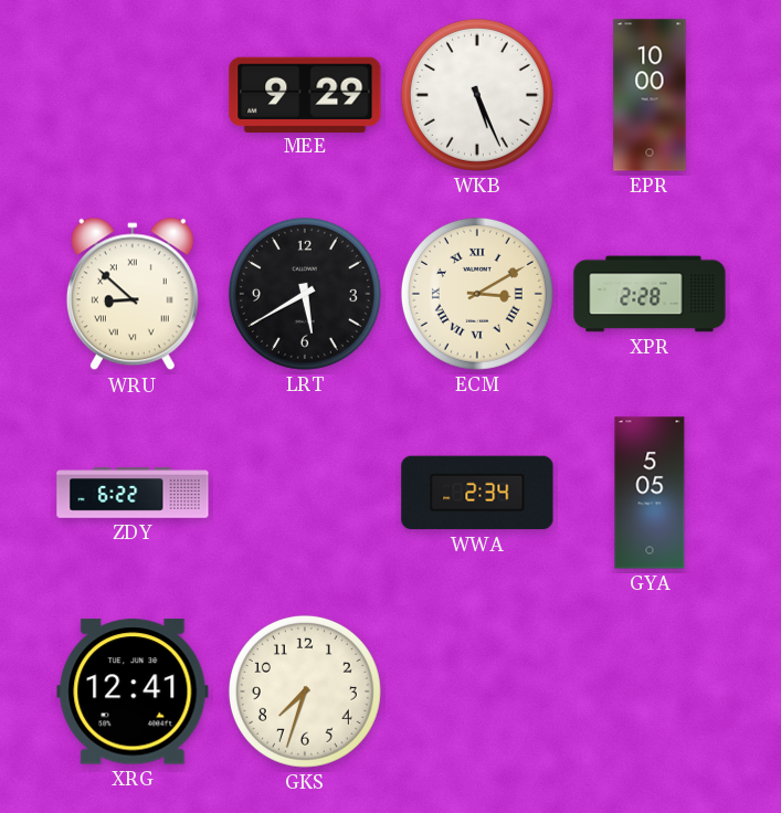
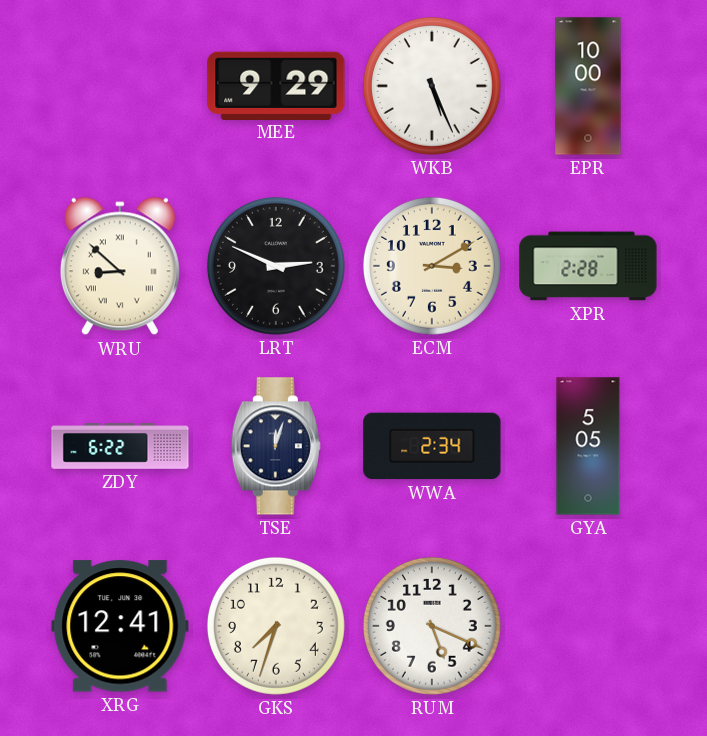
LRT: 5:40 -> 2:49 (276, 266)
ECM numerals: Roman -> Arabic (432, 266)
TSE: none -> 12:03 (276, 446)
RUM: none -> 5:19 (432, 626)
